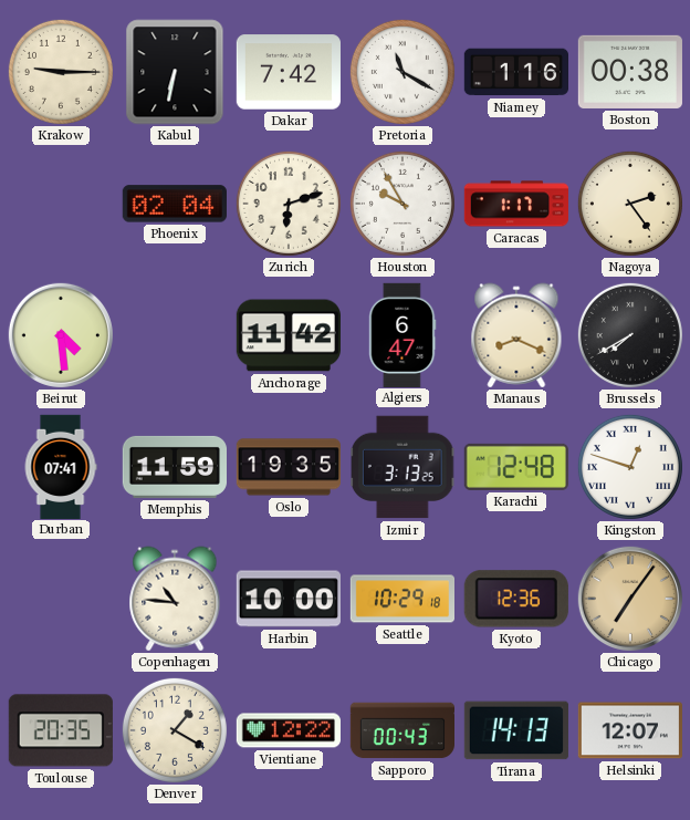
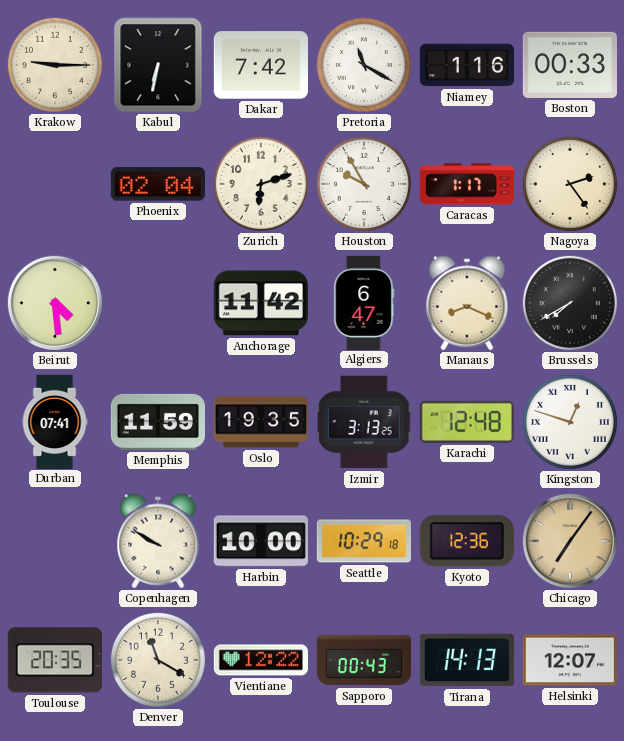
Boston: 00:38 -> 00:33 (570, 65)
Copenhagen: 10:46 -> 9:50 (158, 541)
Denver: 1:20 -> 11:20 (158, 660)
